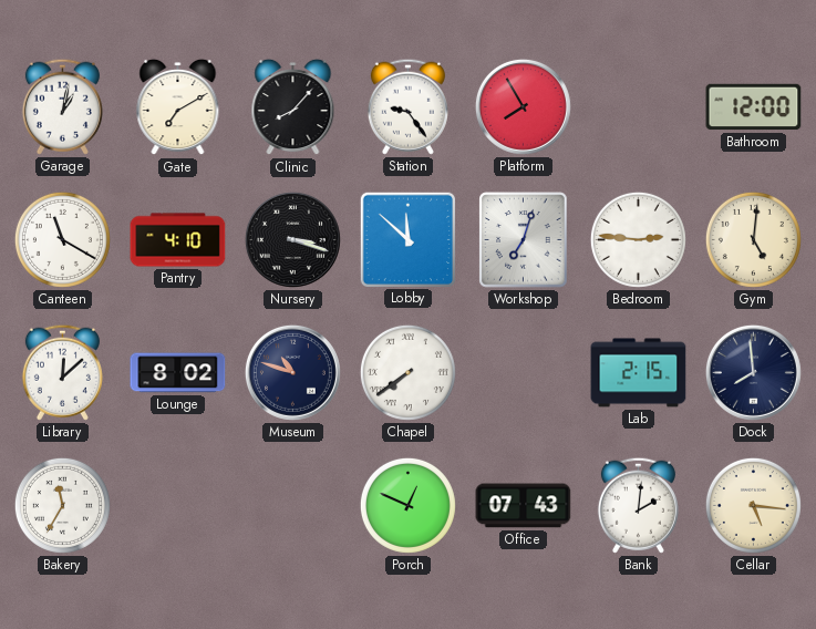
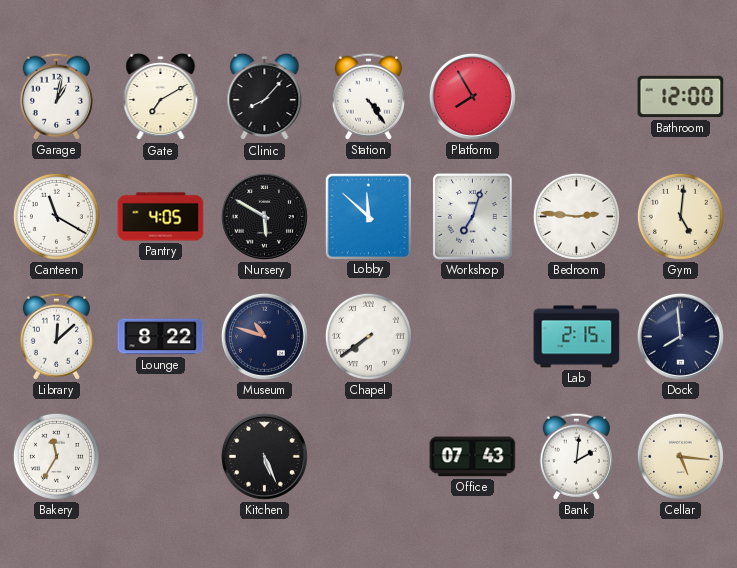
Station: 9:24 -> 4:24 (368, 96)
Pantry: 4:10 -> 4:05 (161, 217)
Nursery: 3:18 -> 5:50 (264, 216)
Lounge: 8:02 -> 8:22 (161, 337)
Kitchen: none -> 5:26 (264, 456)
Porch: 12:49 -> none (407, 505)
